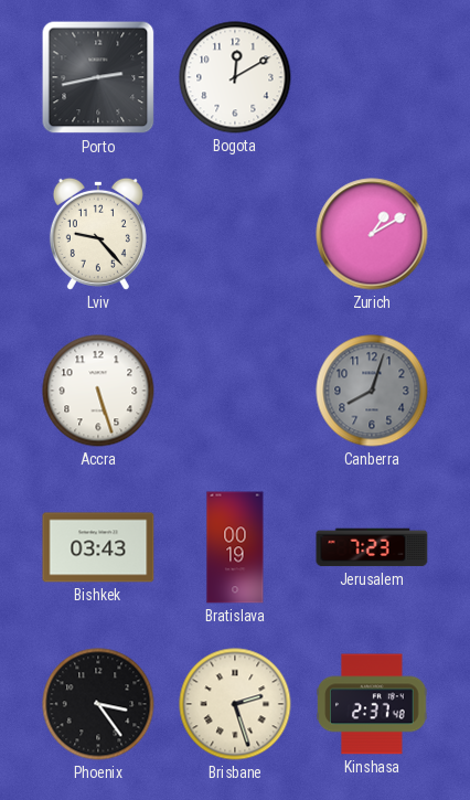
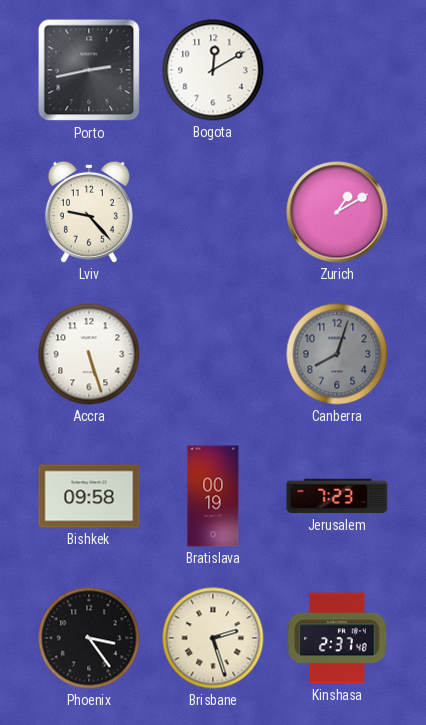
Bishkek: 03:43 -> 09:58 (89, 496)
